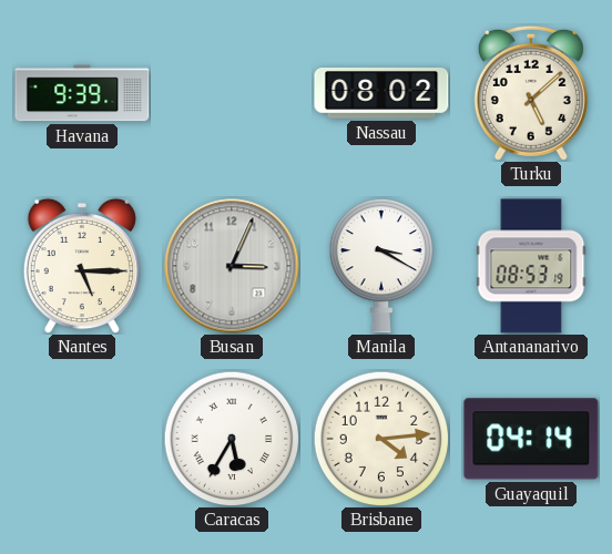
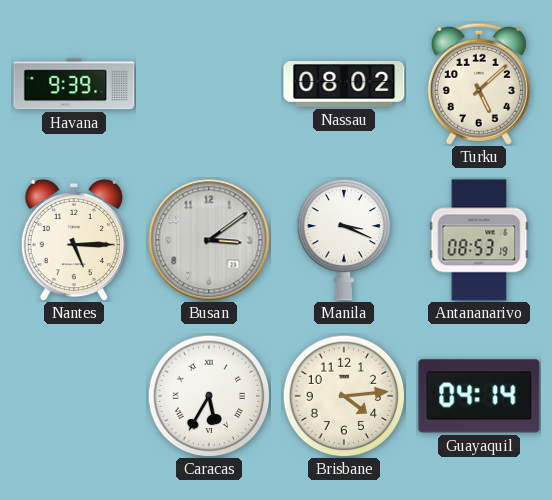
Busan: 3:04 -> 3:09 (209, 240)
Manila: 3:20 -> 3:19 (344, 240)
